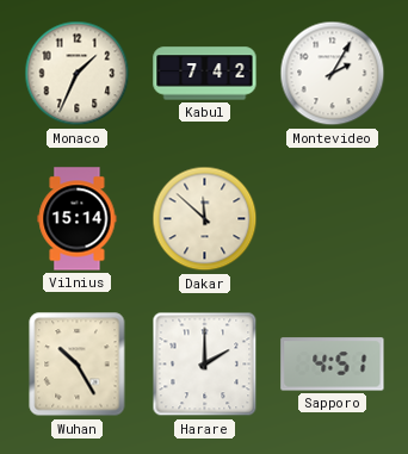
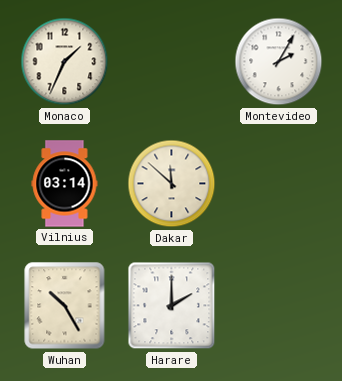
Kabul: 7:42 -> none (205, 74)
Vilnius: 15:14 -> 03:14 (65, 184)
Sapporo: 4:51 -> none (333, 365)
